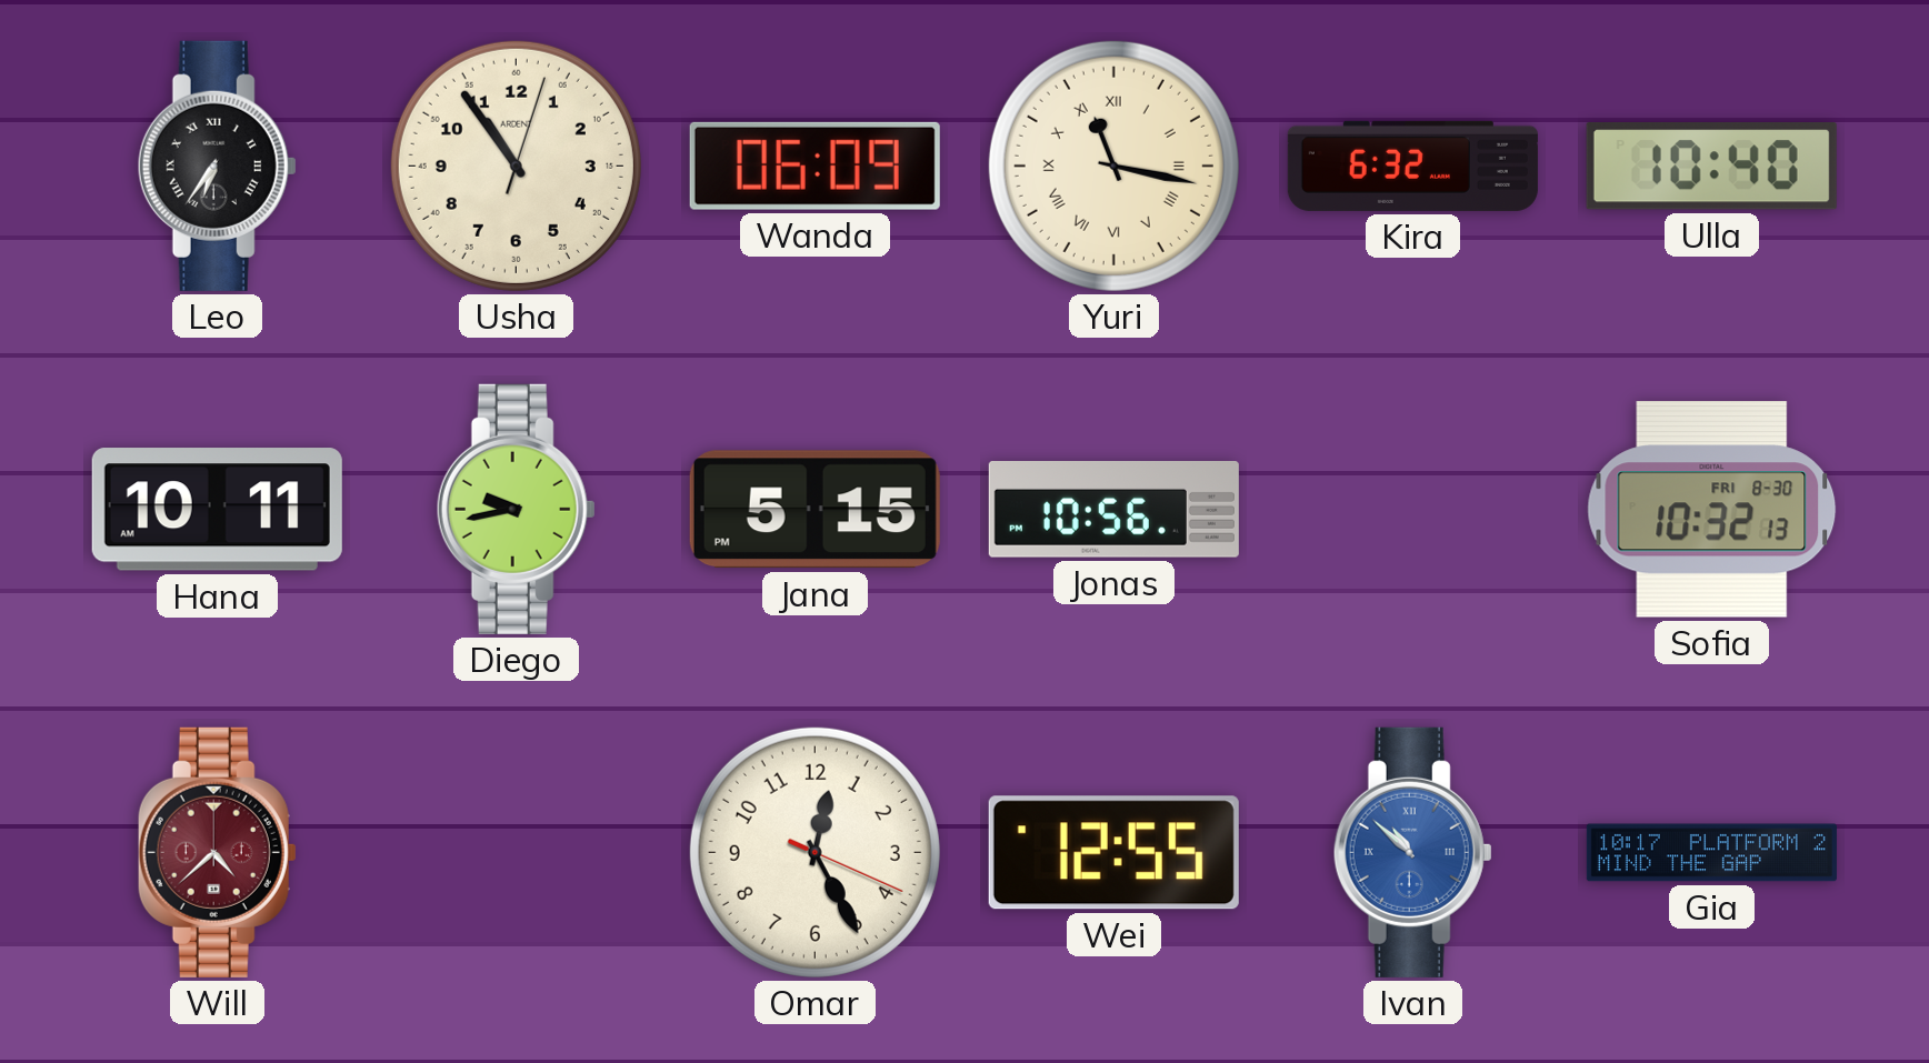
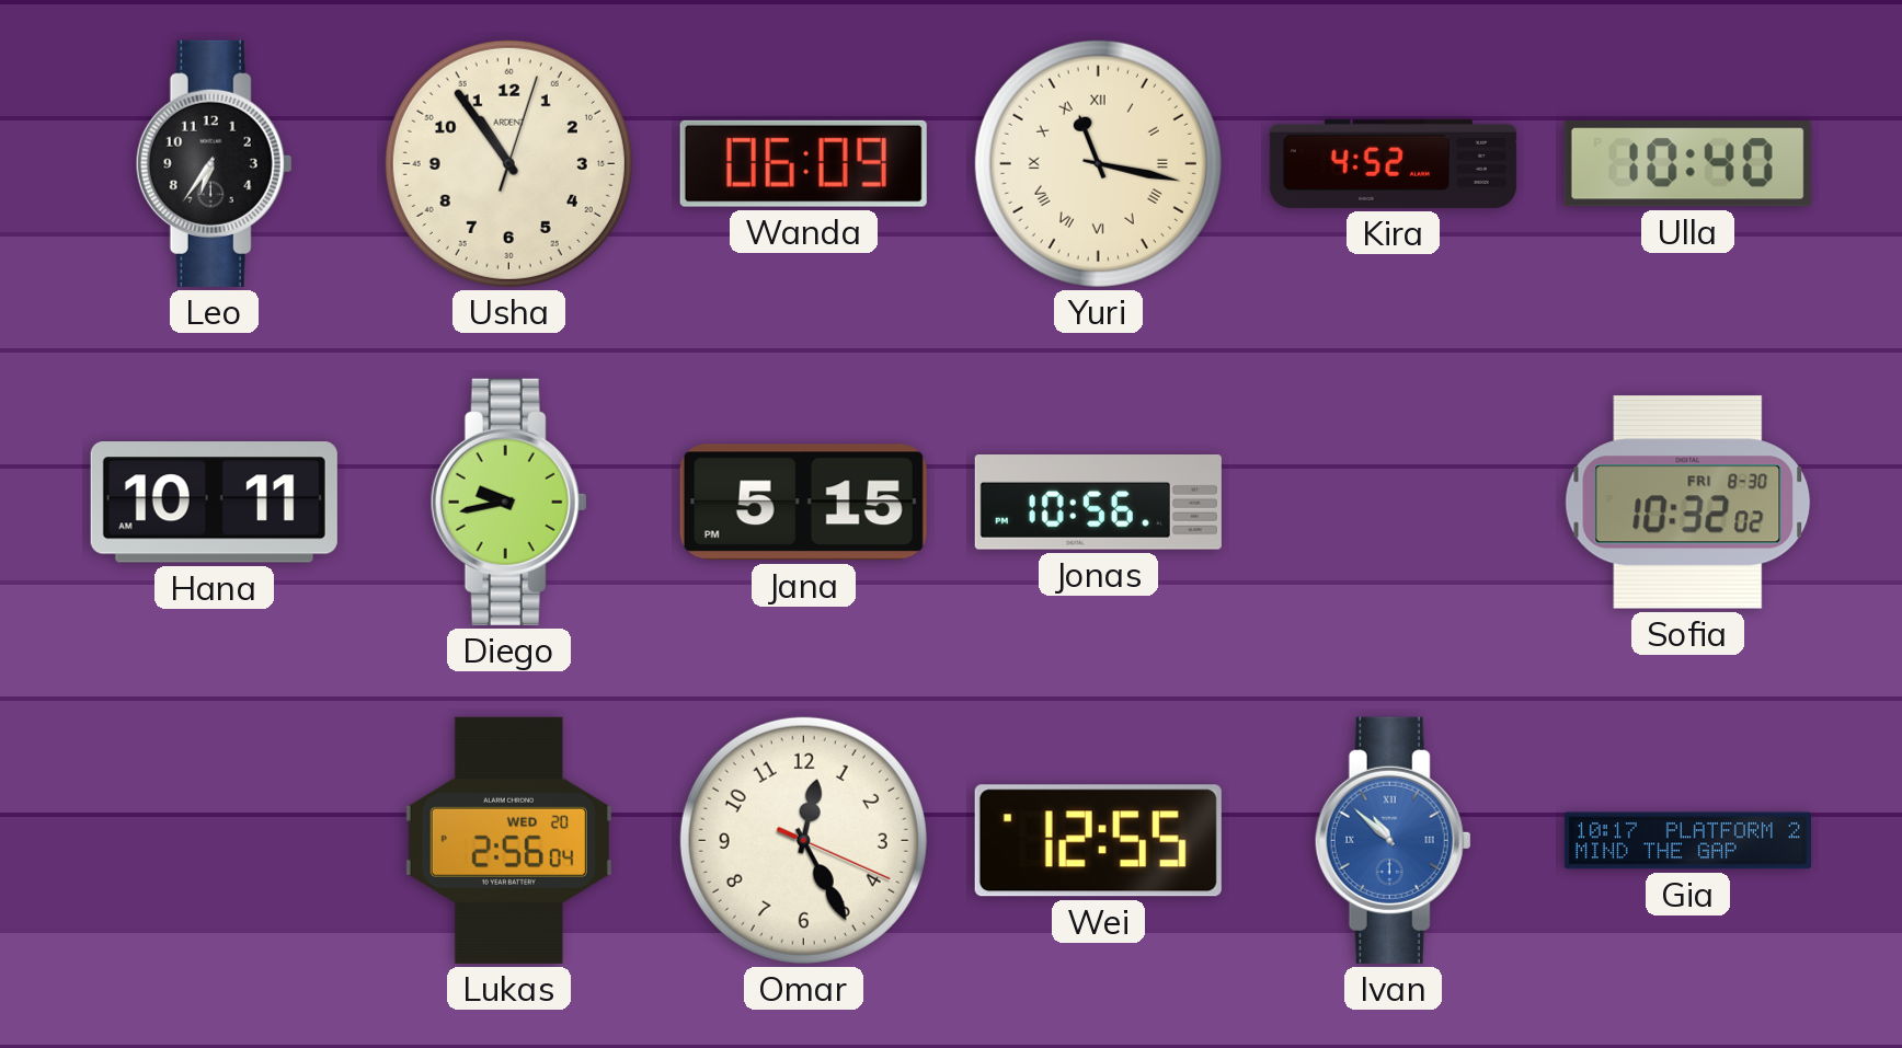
Leo numerals: Roman -> Arabic (214, 163)
Kira: 6:32 -> 4:52 (1393, 163)
Sofia: 10:32:13 -> 10:32:02 (1688, 503)
Will: 4:38 -> none (217, 852)
Lukas: none -> 2:56 (508, 840)
